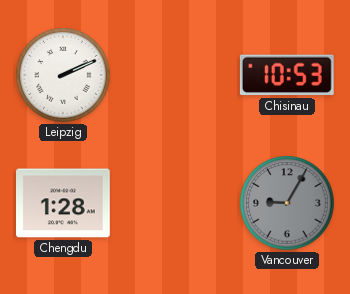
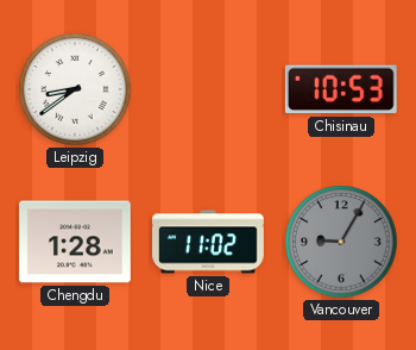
Leipzig: 2:11 -> 8:39 (75, 89)
Nice: none -> 11:02 (208, 242)
